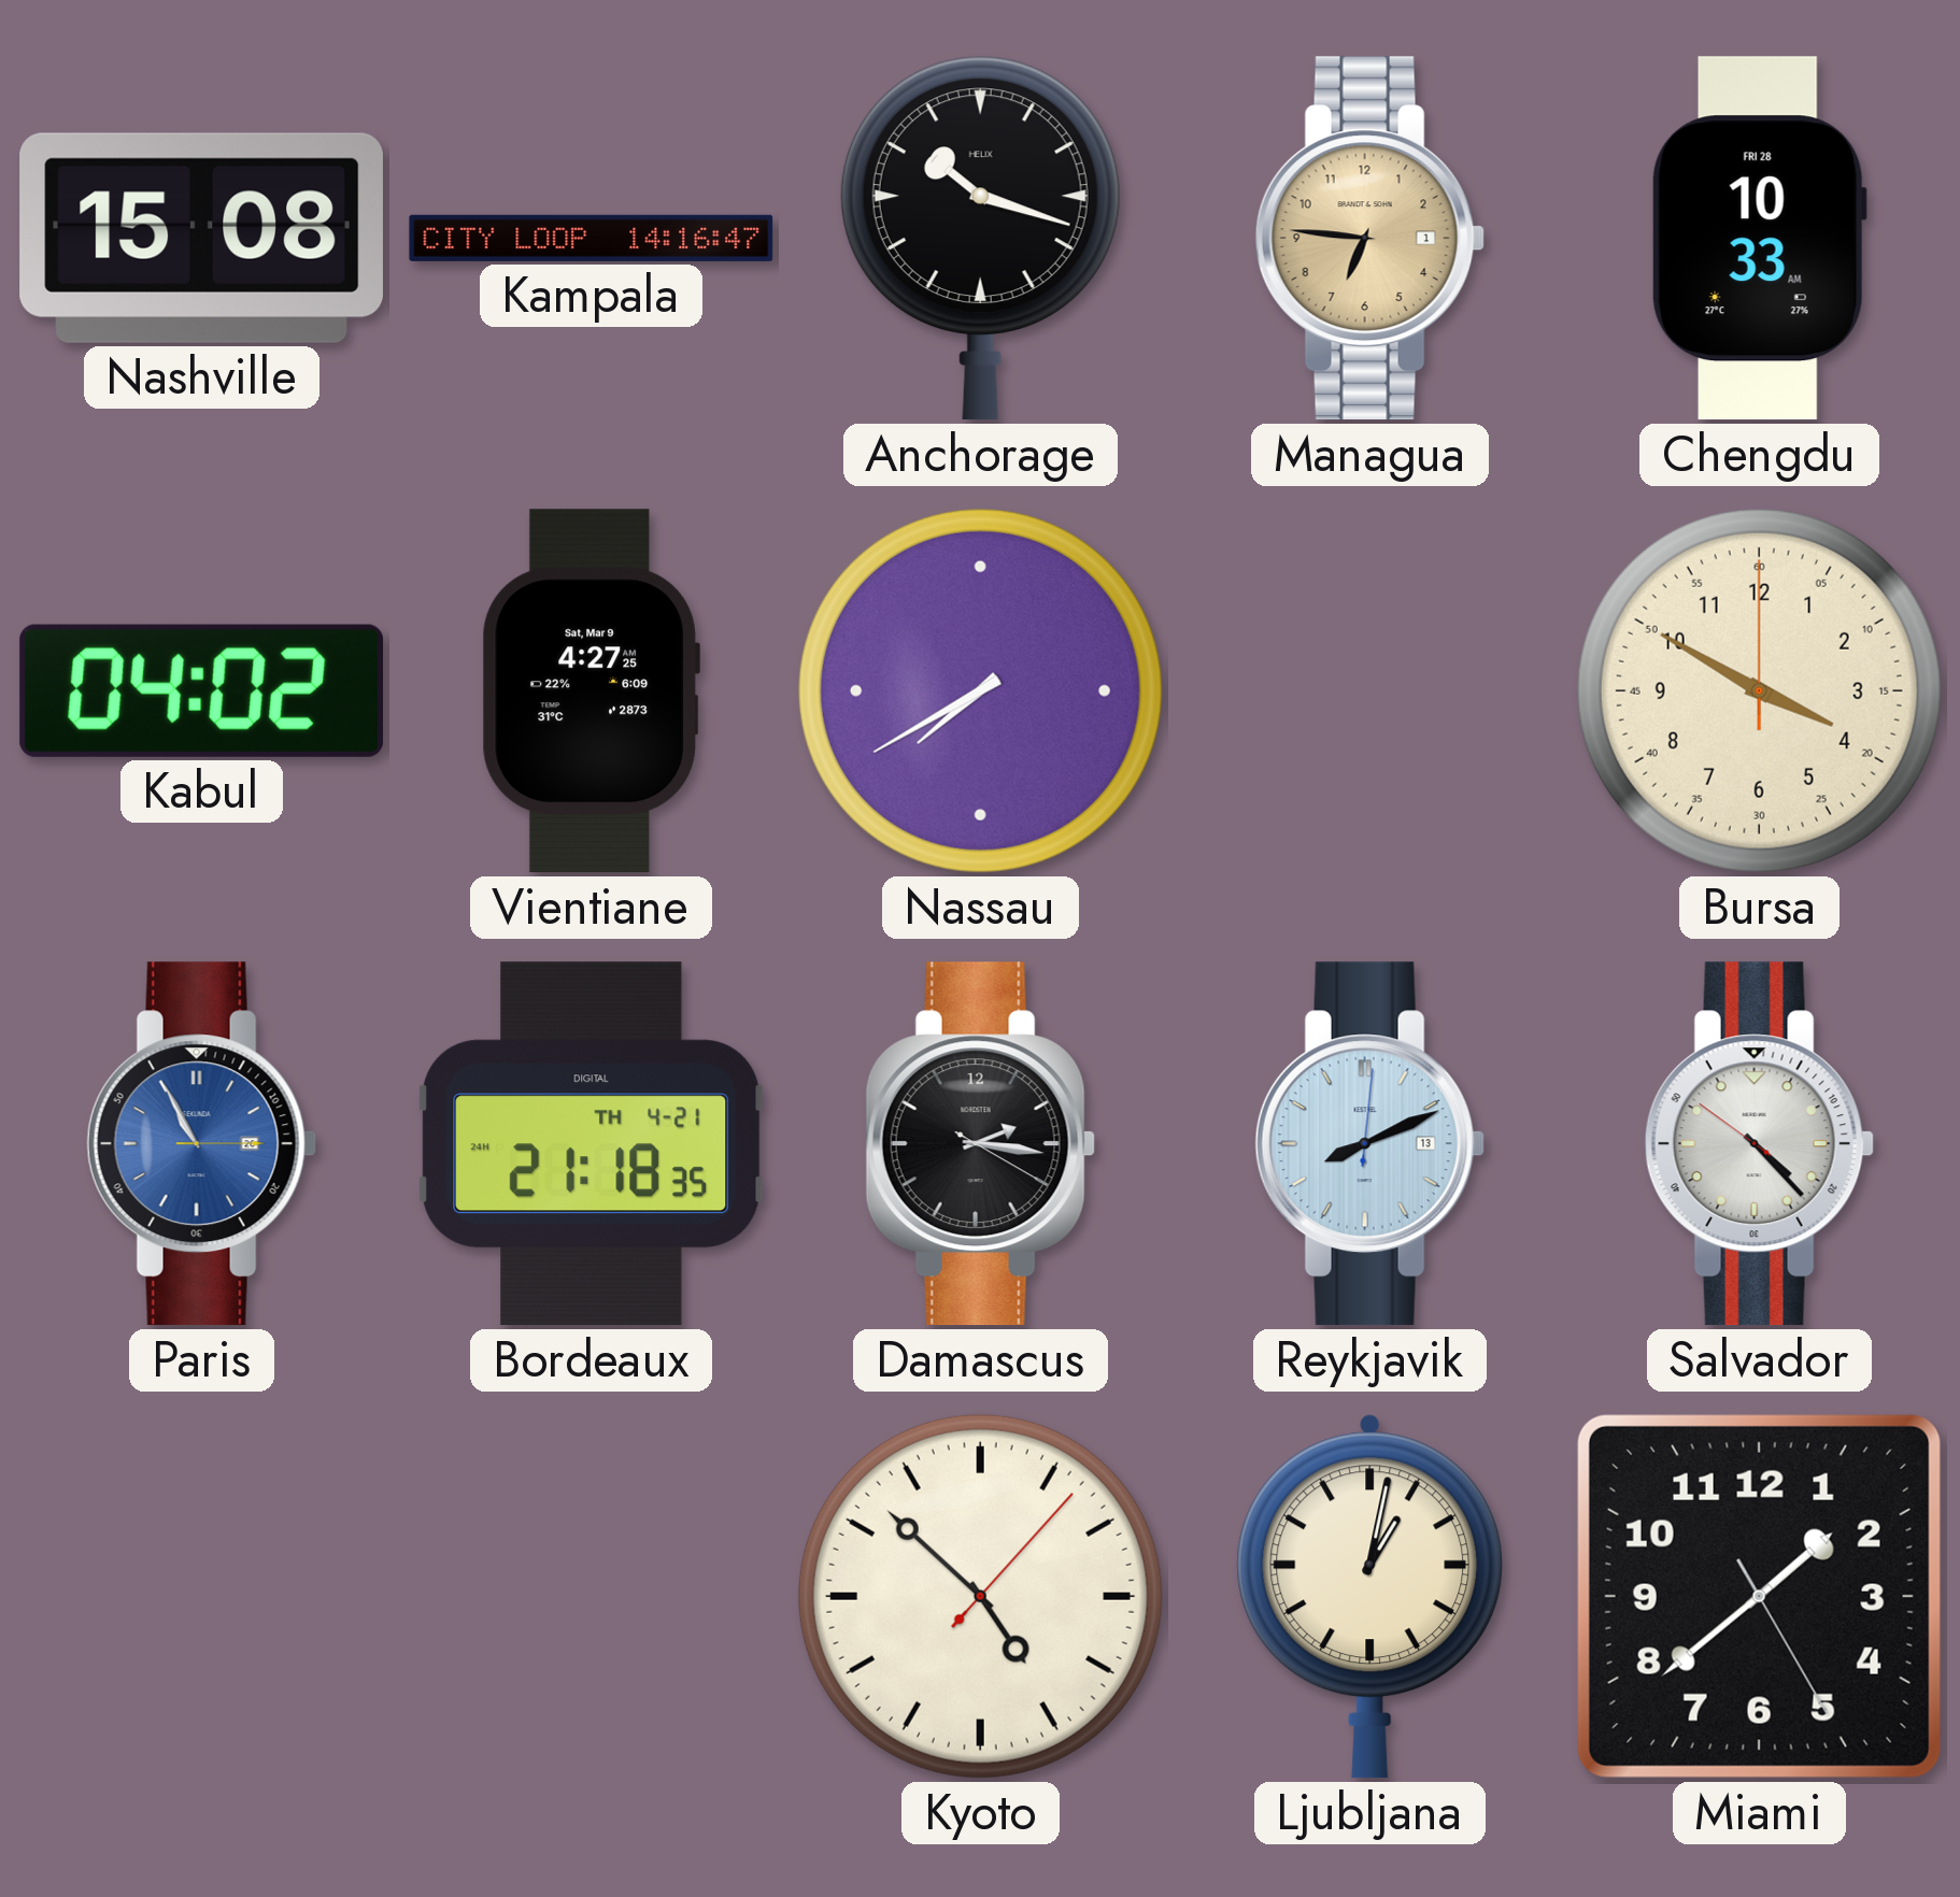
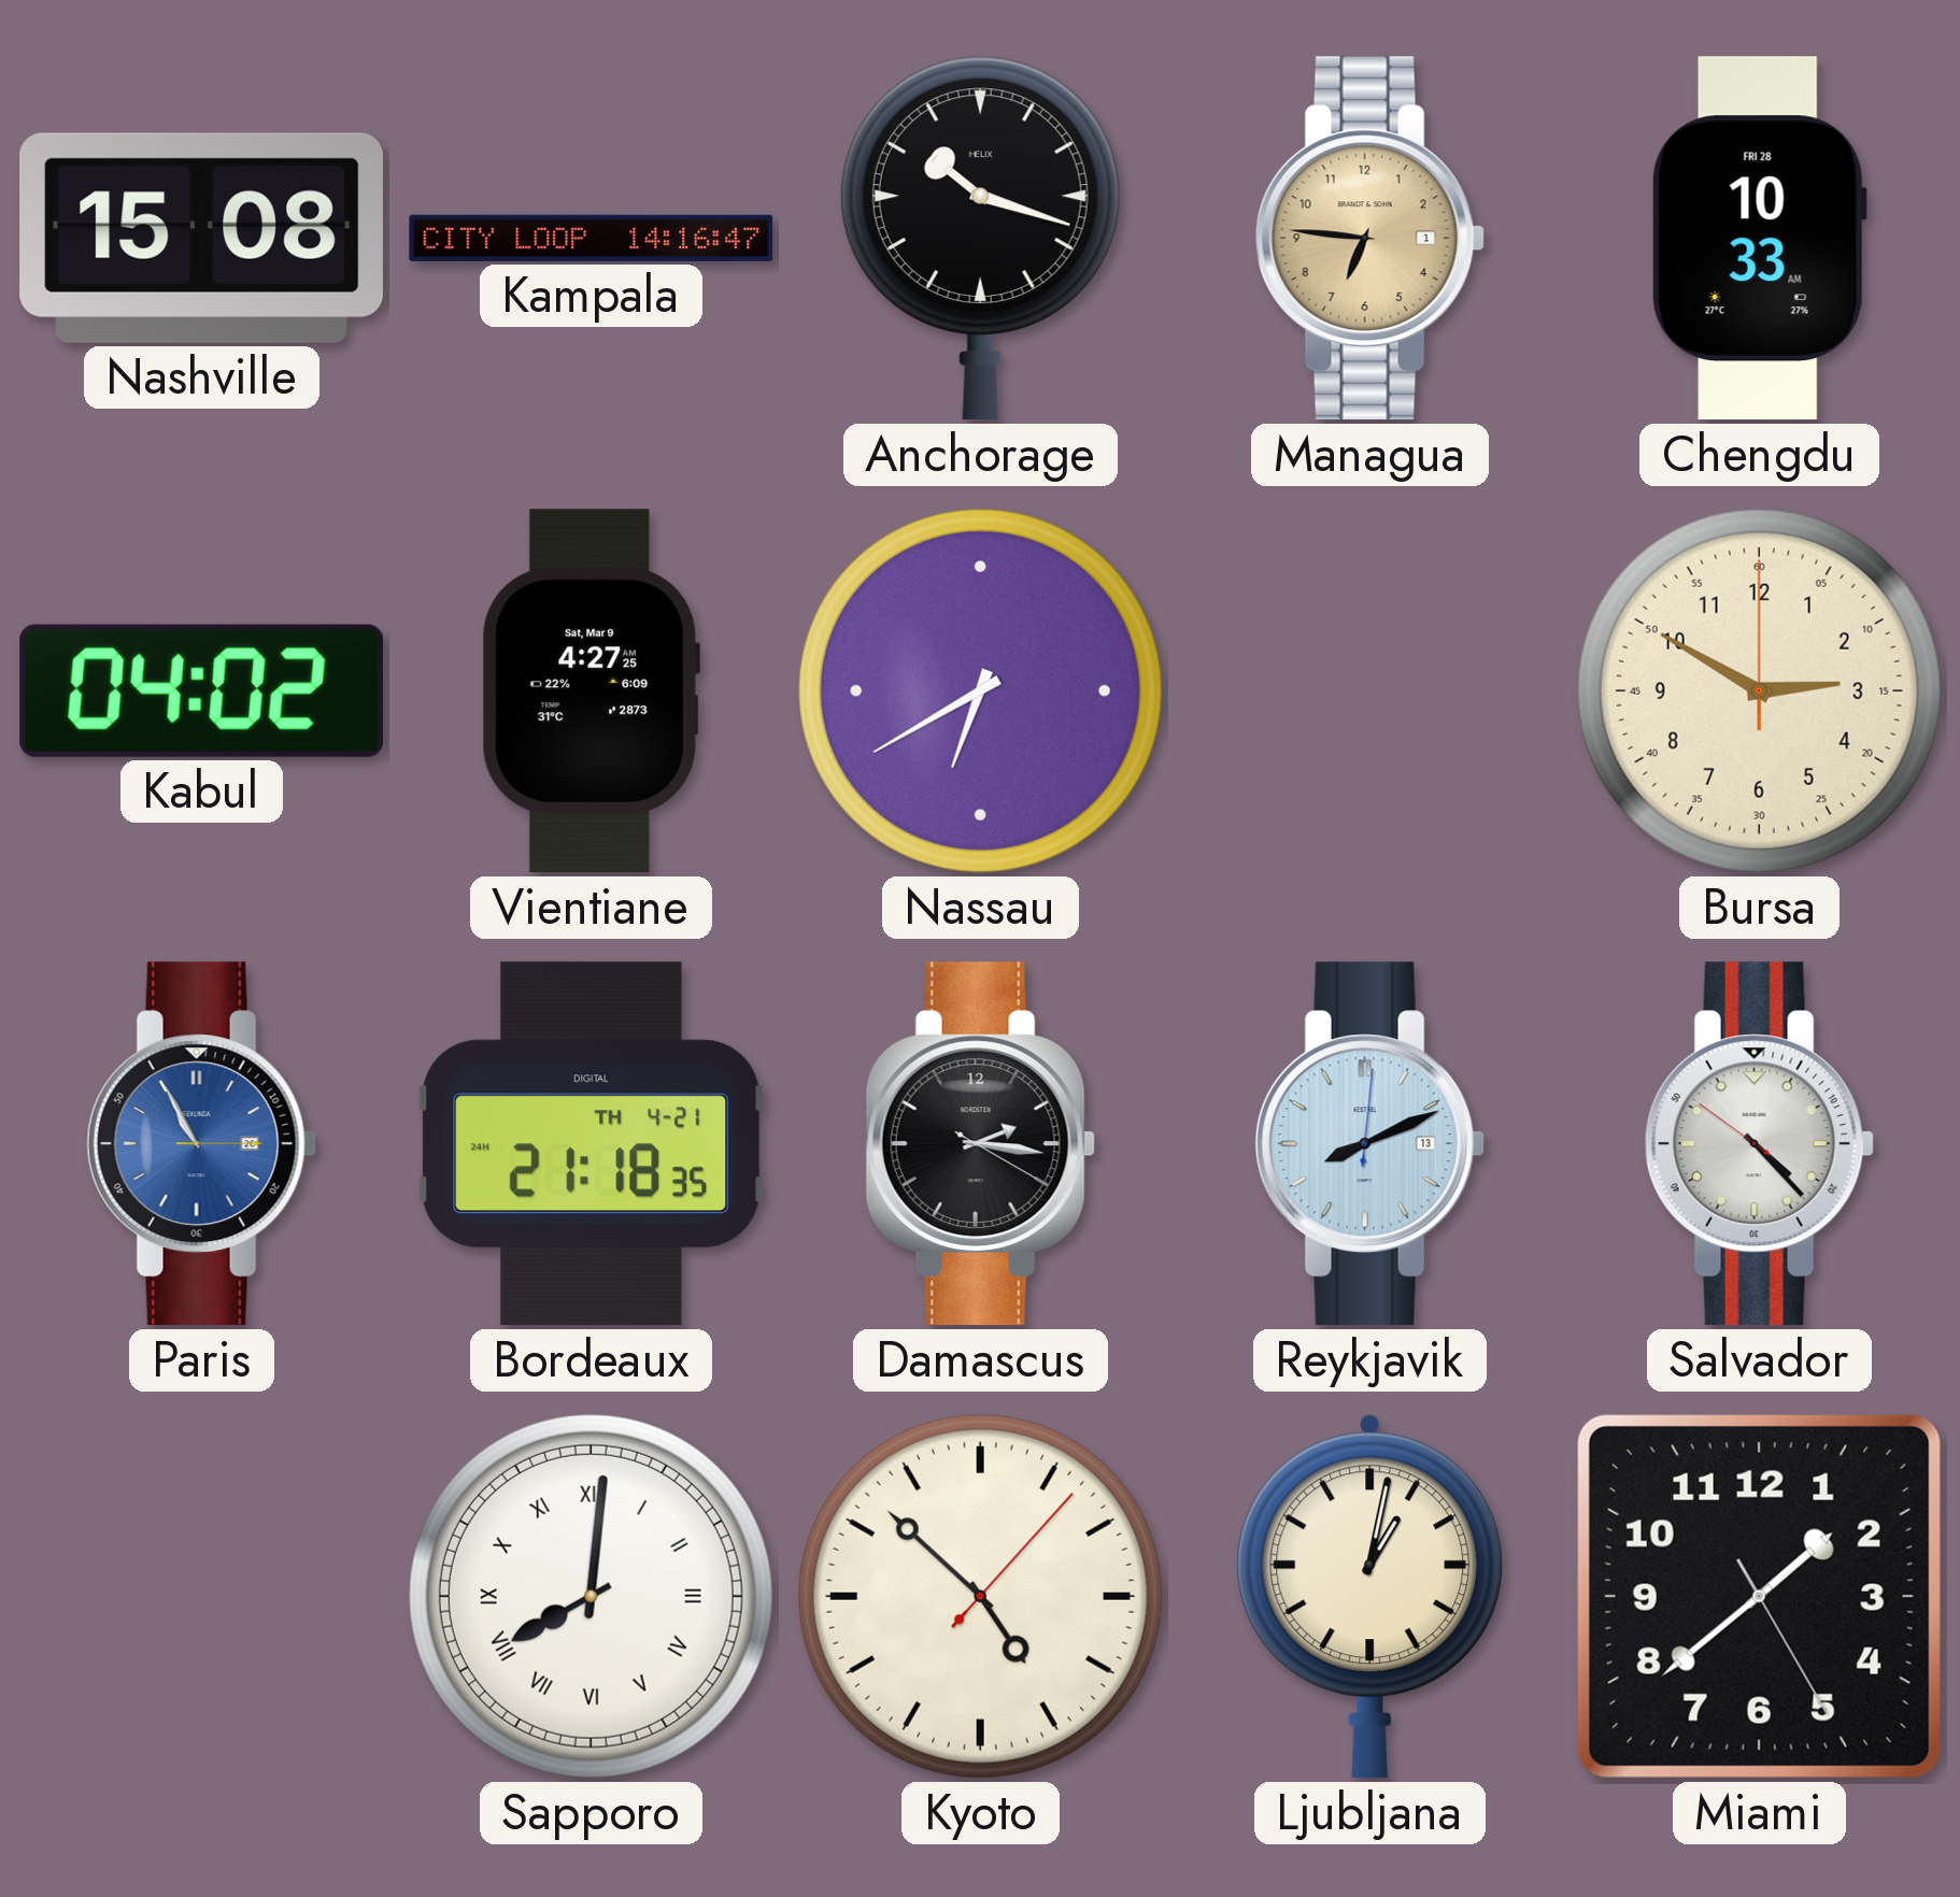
Nassau: 7:40 -> 6:40 (980, 690)
Bursa: 3:50 -> 2:50 (1759, 690)
Sapporo: none -> 8:01 (591, 1596)
